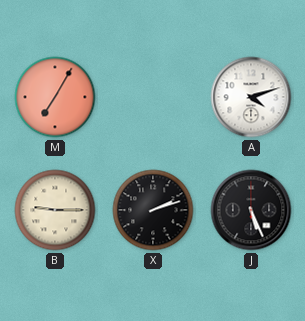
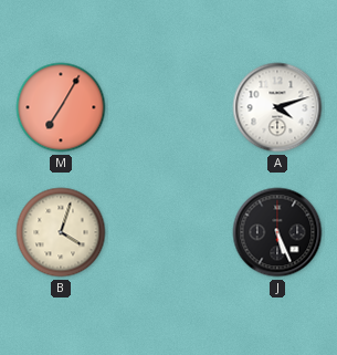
B: 9:15 -> 4:03 (61, 232)
X: 2:12 -> none (153, 210)
